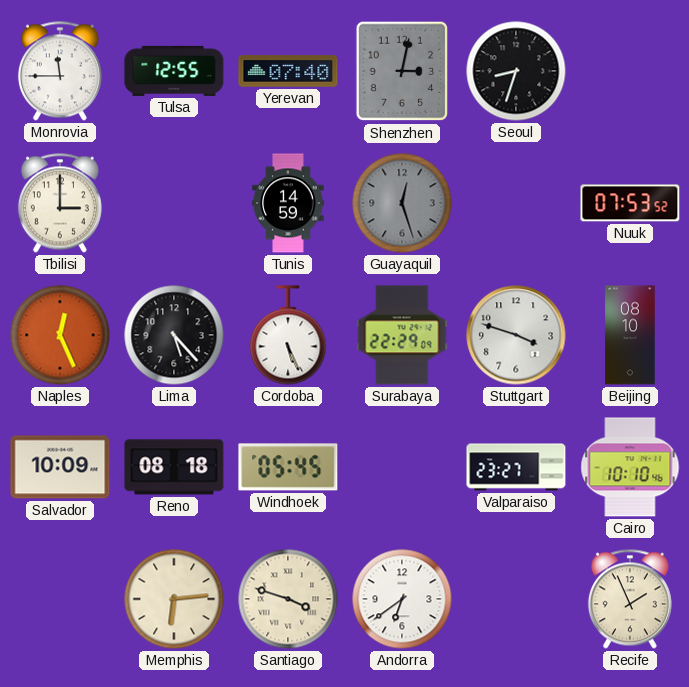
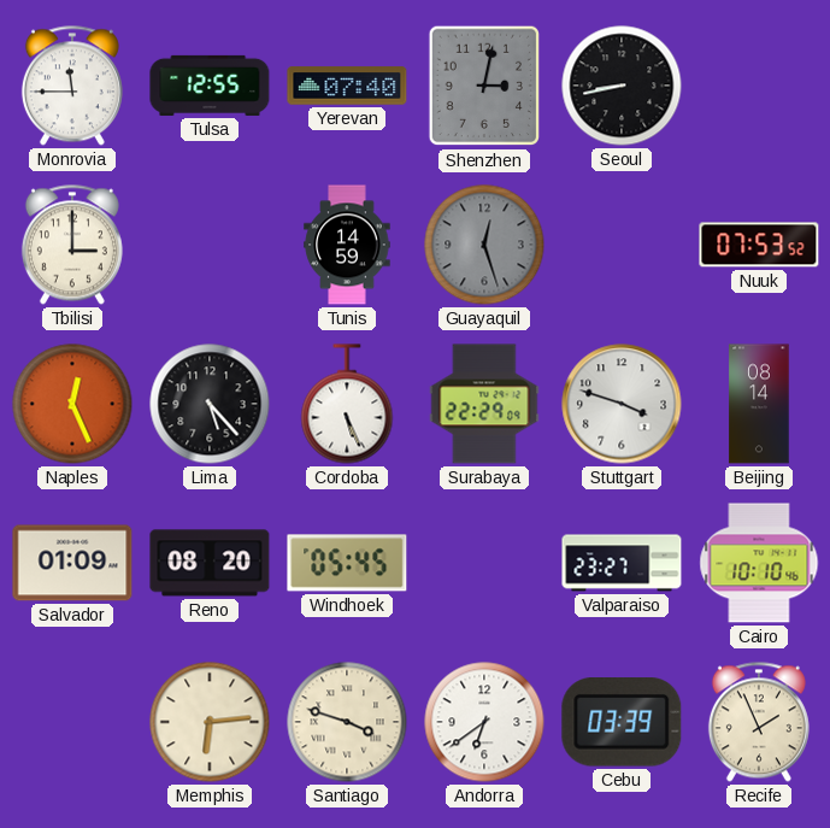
Seoul: 8:33 -> 8:43 (622, 86)
Beijing: 08:10 -> 08:14 (759, 404)
Salvador: 10:09 -> 01:09 (72, 563)
Reno: 08:18 -> 08:20 (210, 563)
Cebu: none -> 03:39 (622, 723)
